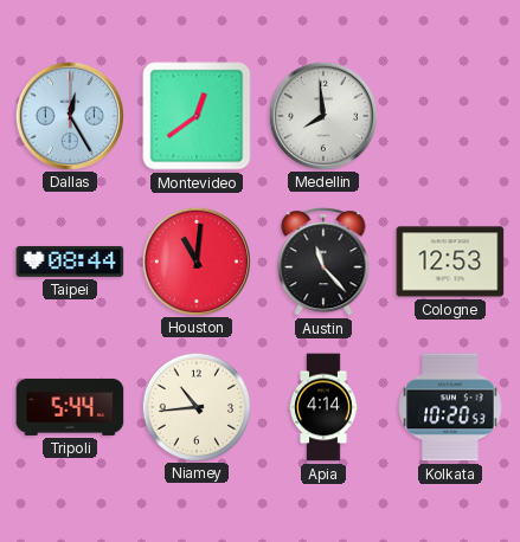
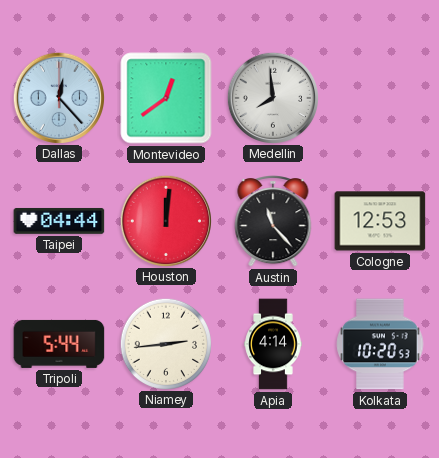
Dallas: 12:25 -> 12:23 (58, 97)
Taipei: 08:44 -> 04:44 (59, 221)
Houston: 11:01 -> 12:01 (165, 220)
Niamey: 10:44 -> 2:44 (165, 343)
